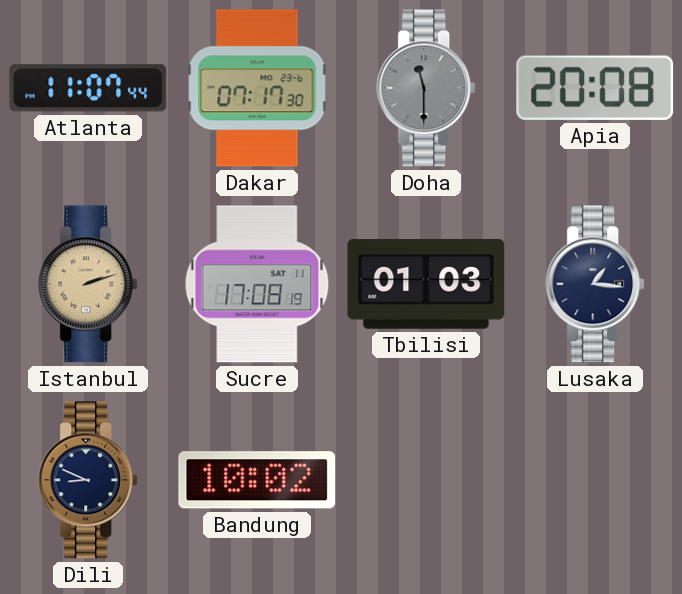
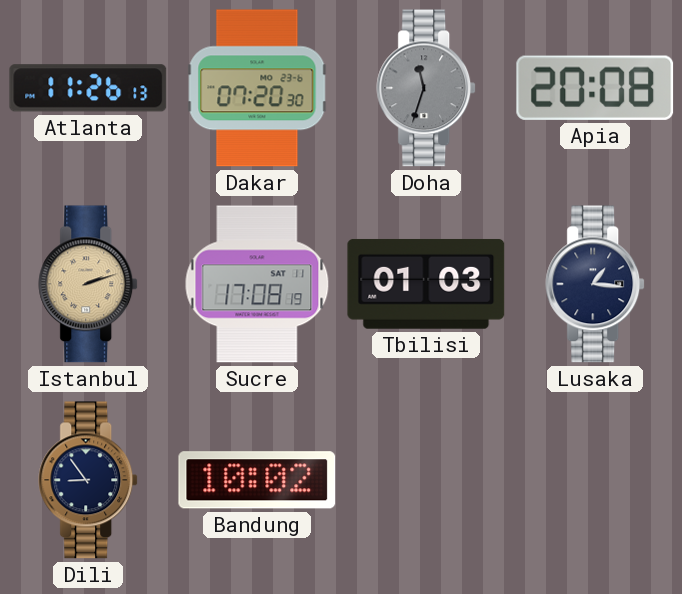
Atlanta: 11:07 -> 11:26 (88, 88)
Dakar: 07:17 -> 07:20 (257, 88)
Doha: 11:30 -> 11:33 (427, 88)
Dili: 8:49 -> 8:54 (89, 480)
